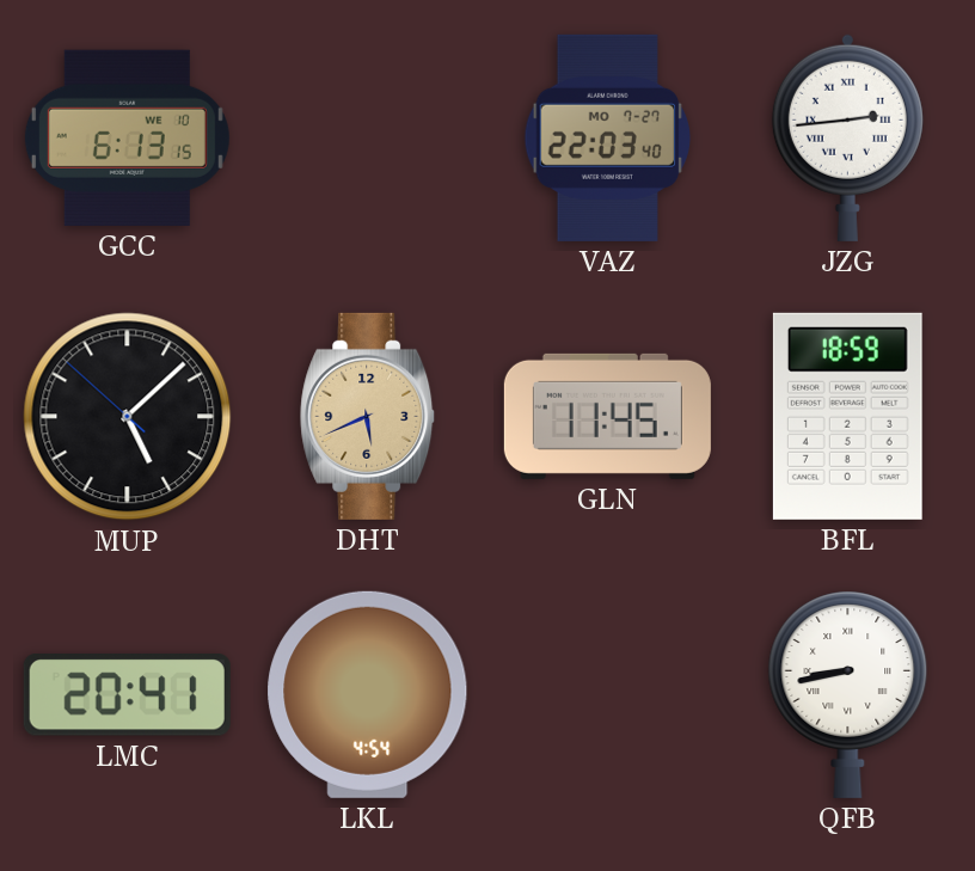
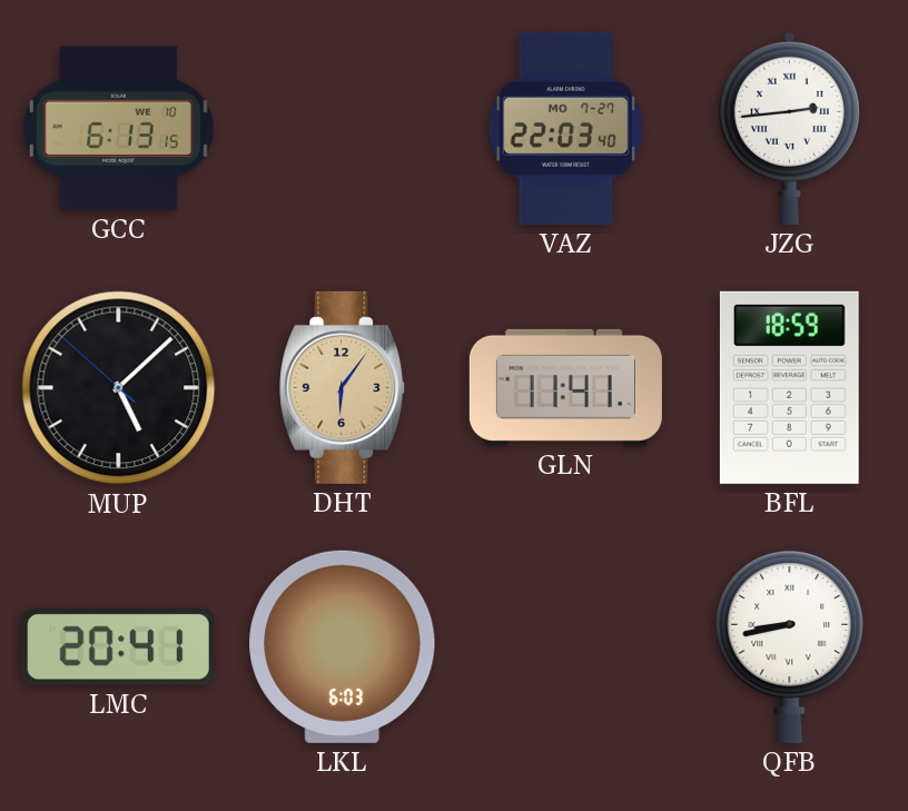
DHT: 5:41 -> 6:06 (343, 387)
GLN: 11:45 -> 11:41 (565, 387)
LKL: 4:54 -> 6:03 (343, 646)
